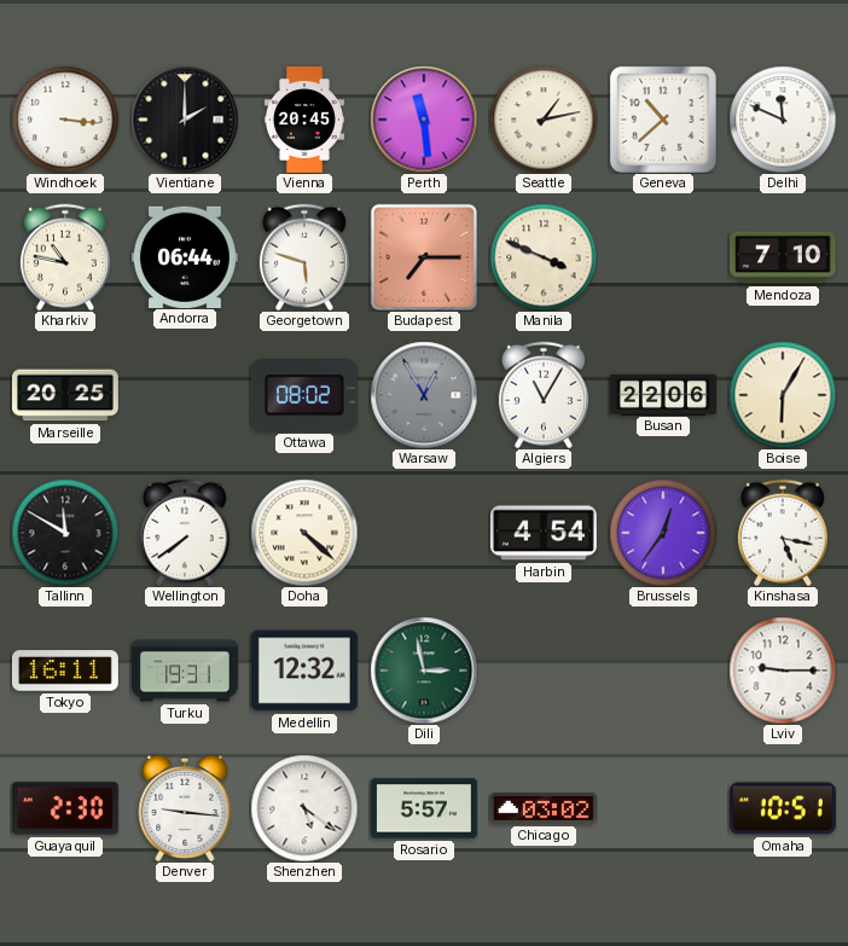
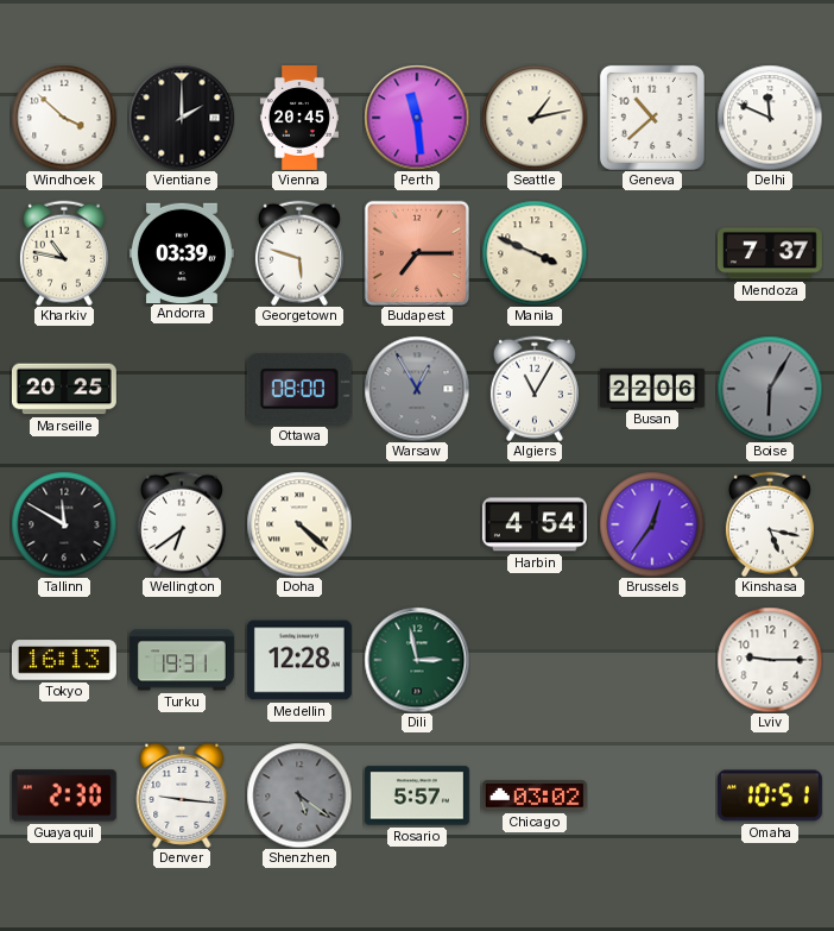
Windhoek: 3:16 -> 3:52 (64, 118)
Andorra: 06:44 -> 03:39 (182, 252)
Mendoza: 7:10 -> 7:37 (770, 253)
Ottawa: 08:02 -> 08:00 (299, 390)
Boise dial: cream -> grey (770, 389)
Wellington: 7:39 -> 6:39 (182, 524)
Tokyo: 16:11 -> 16:13 (64, 660)
Medellin: 12:32 -> 12:28 (299, 660)
Shenzhen dial: white -> grey (299, 795)
